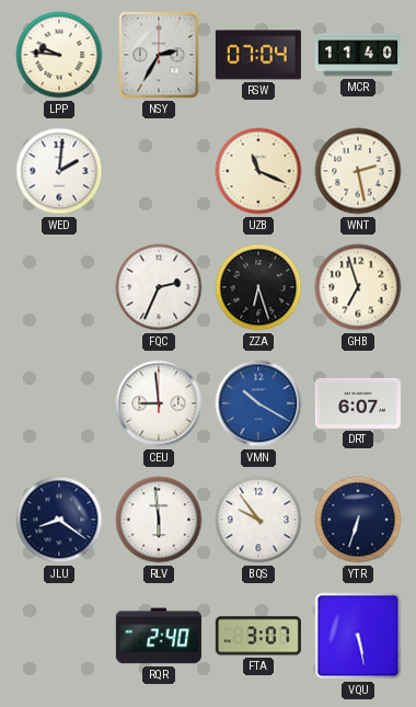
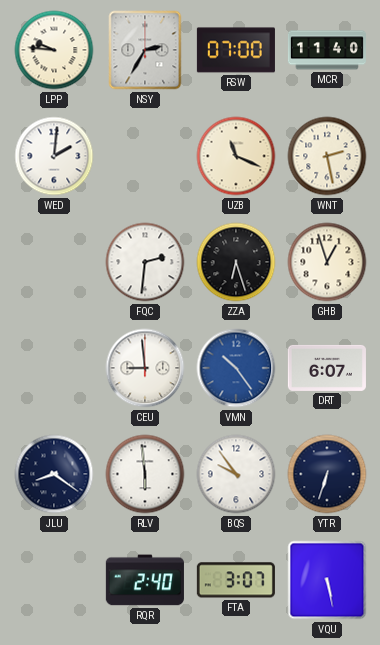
RSW: 07:04 -> 07:00 (236, 50)
FQC: 2:34 -> 2:31 (145, 262)
GHB: 6:57 -> 12:57 (327, 262)
VMN: 10:20 -> 10:24 (236, 368)
